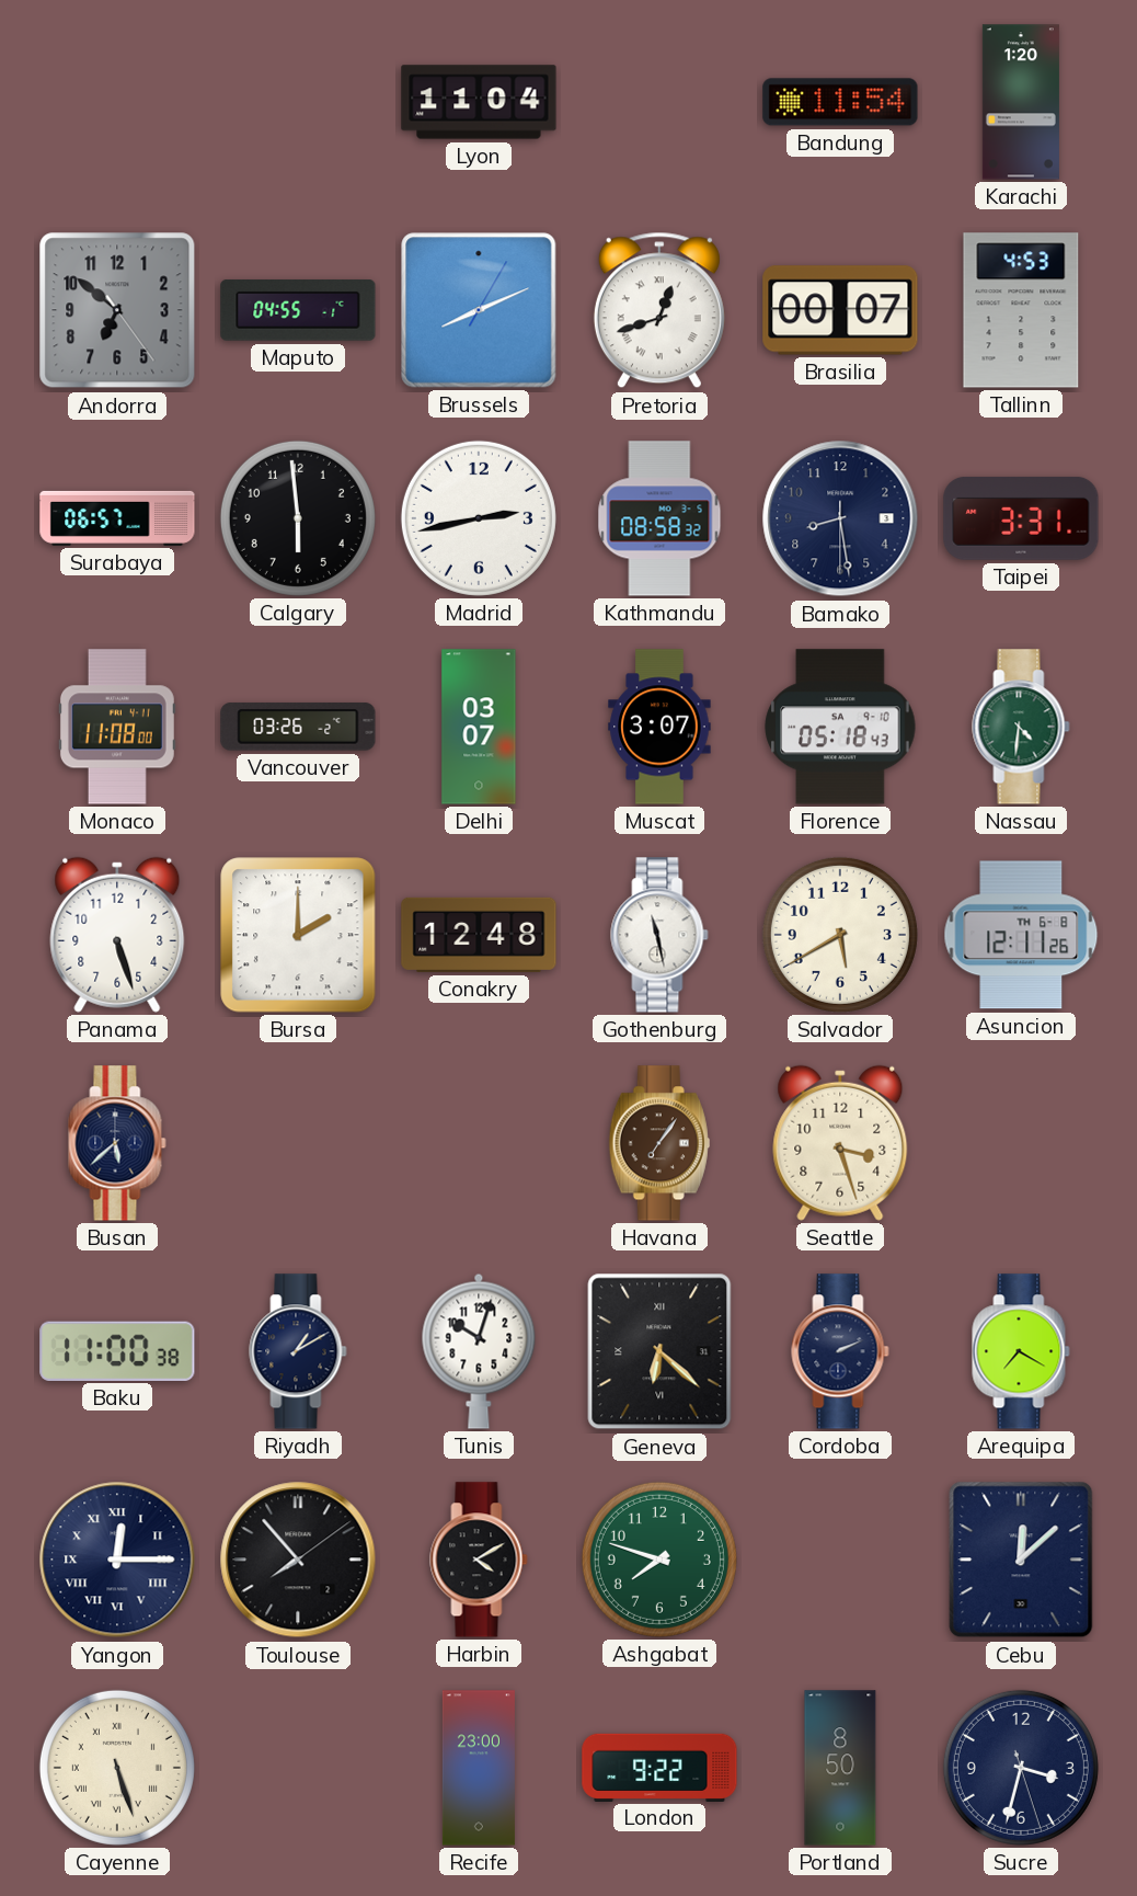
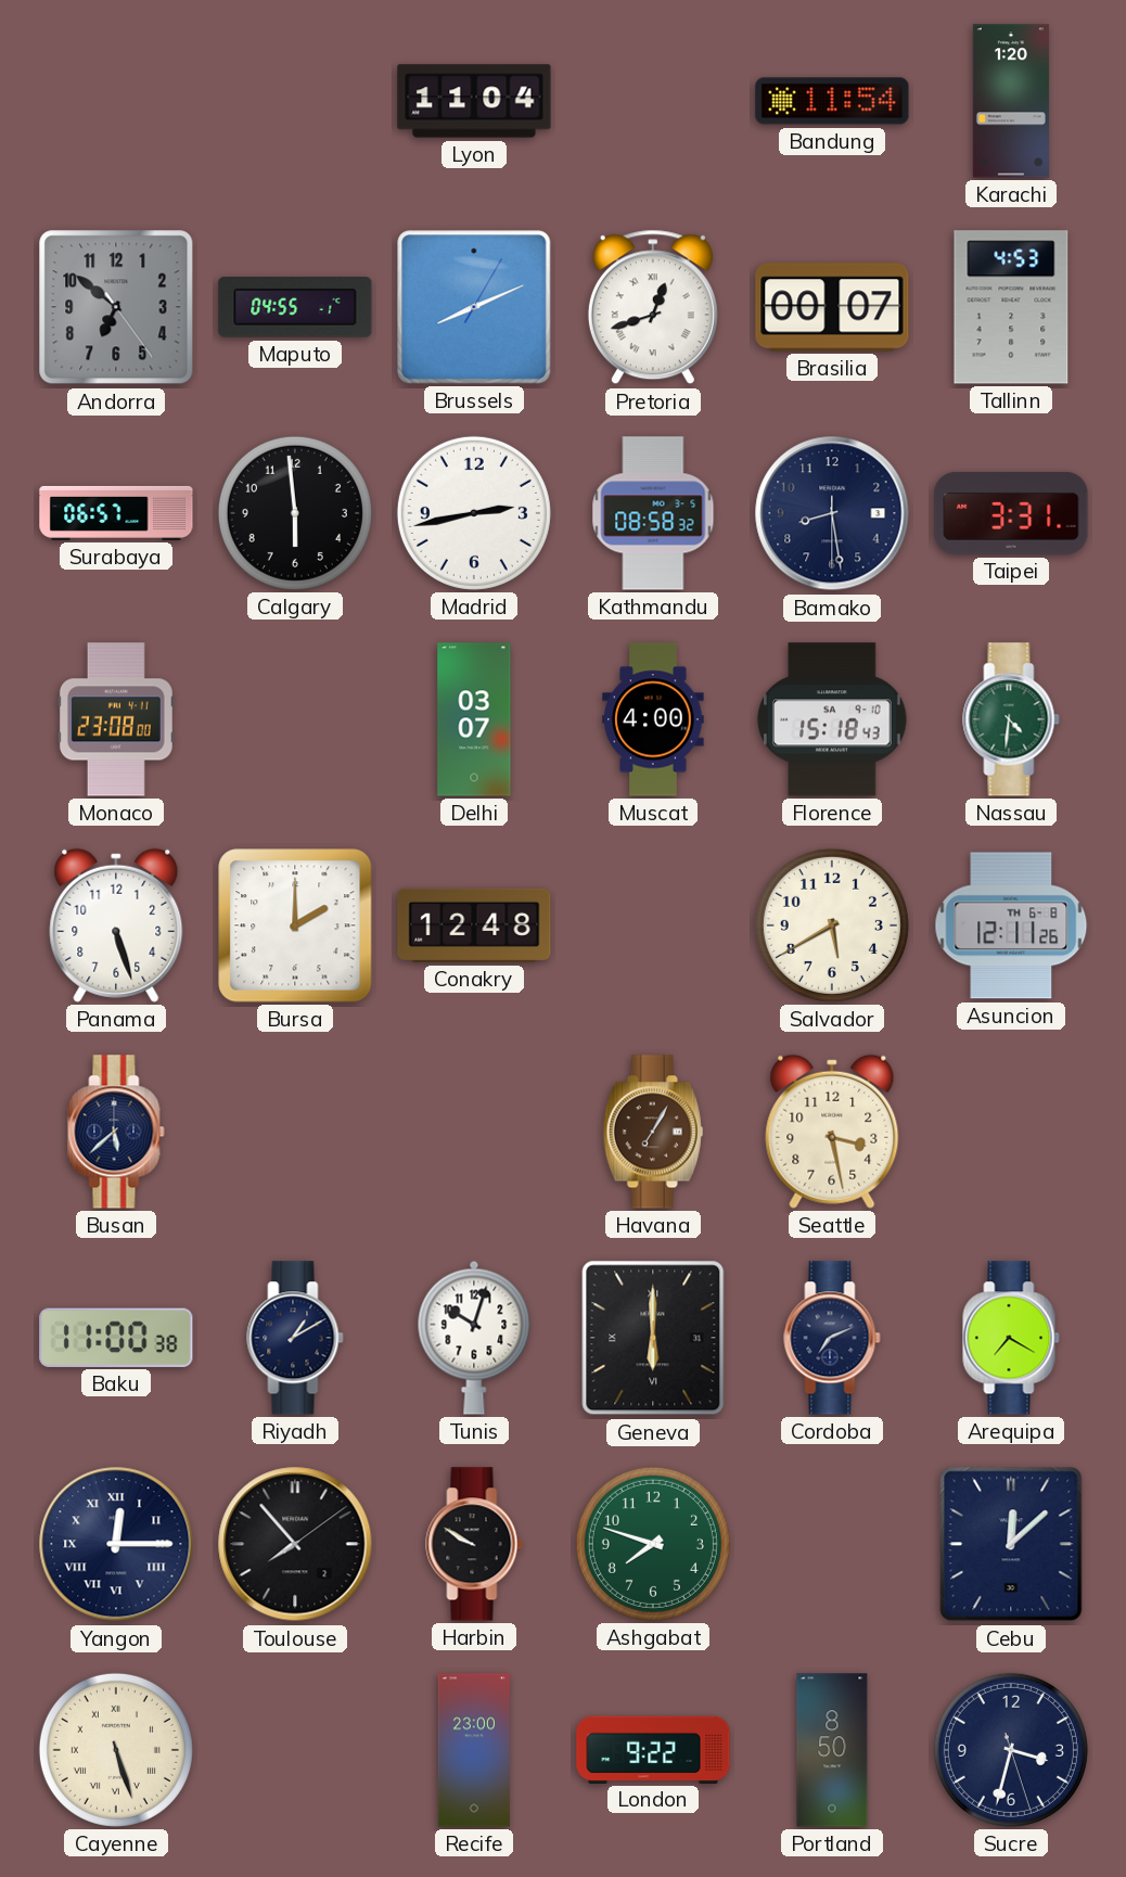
Monaco: 11:08 -> 23:08 (116, 719)
Vancouver: 03:26 -> none (298, 727)
Muscat: 3:07 -> 4:00 (653, 719)
Florence: 05:18 -> 15:18 (832, 719)
Gothenburg: 11:28 -> none (659, 935)
Havana: 7:06 -> 7:05 (653, 1132)
Seattle: 3:27 -> 3:28 (832, 1132)
Geneva: 6:22 -> 6:00 (653, 1338)
Cordoba: 2:11 -> 7:11 (832, 1338)
Harbin: 4:10 -> 9:50 (474, 1544)
